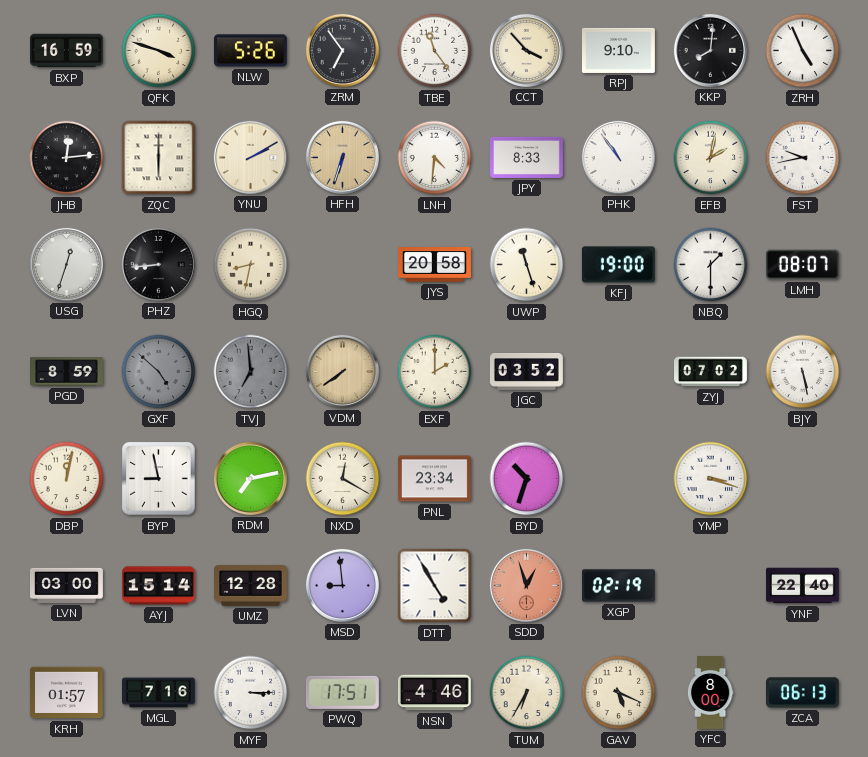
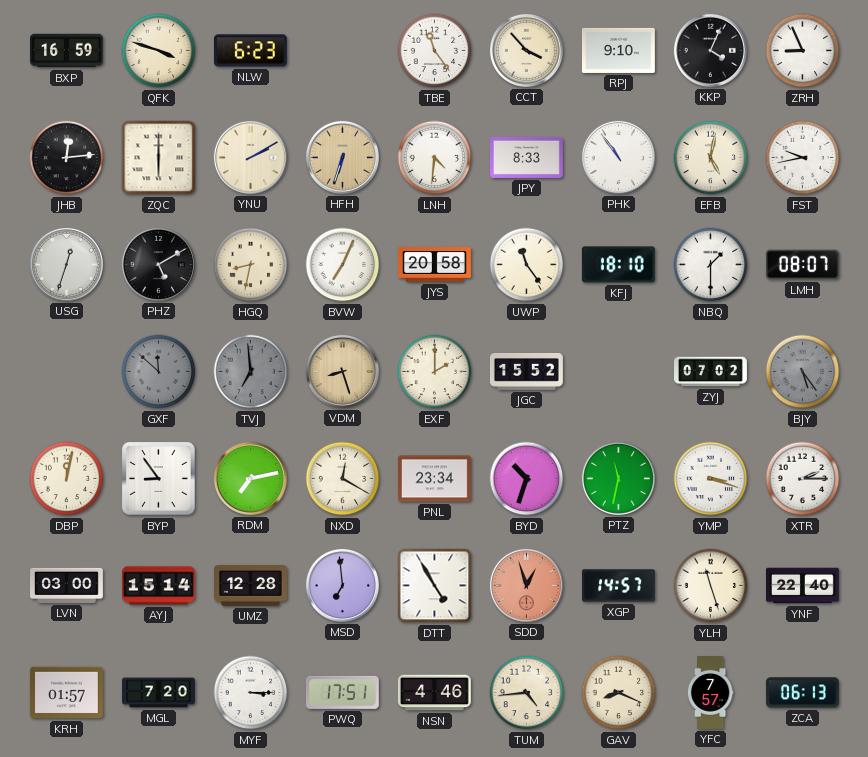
NLW: 5:26 -> 6:23 (250, 51)
ZRM: 6:54 -> none (342, 50)
KKP: 8:01 -> 4:04 (710, 50)
ZRH: 4:56 -> 8:56 (803, 51)
EFB: 2:02 -> 5:02 (711, 158)
PHZ: 8:44 -> 5:10 (158, 264)
BVW: none -> 7:04 (343, 265)
UWP: 11:27 -> 11:24 (527, 265)
KFJ: 19:00 -> 18:10 (618, 265)
PGD: 8:59 -> none (67, 372)
GXF: 4:52 -> 11:52 (159, 372)
VDM: 7:39 -> 8:27 (342, 371)
JGC: 03:52 -> 15:52 (526, 372)
BJY: 5:28 -> 5:24 (803, 372)
BJY dial: white -> grey (803, 372)
BYP: 8:58 -> 8:54 (159, 479)
PTZ: none -> 11:32 (618, 478)
XTR: none -> 2:15 (803, 479)
MSD: 8:59 -> 6:59 (342, 585)
XGP: 02:19 -> 14:57 (619, 586)
YLH: none -> 11:27 (711, 586)
MGL: 7:16 -> 7:20 (159, 693)
TUM: 6:35 -> 4:44 (527, 693)
GAV: 5:19 -> 8:19 (619, 693)
YFC: 8:00 -> 7:57 (710, 693)
